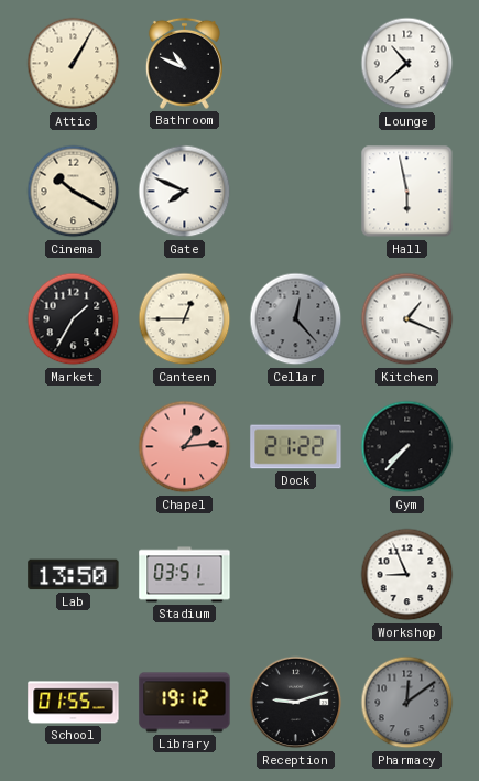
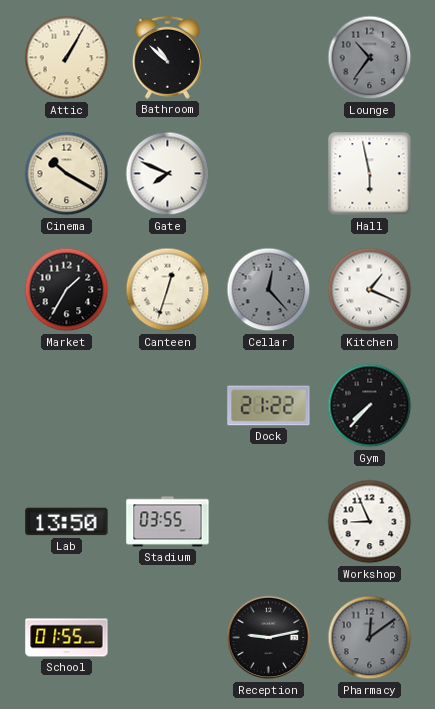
Bathroom: 10:49 -> 10:52 (167, 57)
Lounge: 10:38 -> 10:36 (370, 58)
Lounge dial: white -> grey (370, 58)
Canteen: 12:45 -> 12:33 (168, 290)
Chapel: 1:14 -> none (185, 447)
Stadium: 03:51 -> 03:55 (168, 522)
Library: 19:12 -> none (185, 703)
Reception: 9:12 -> 9:13 (269, 638)
